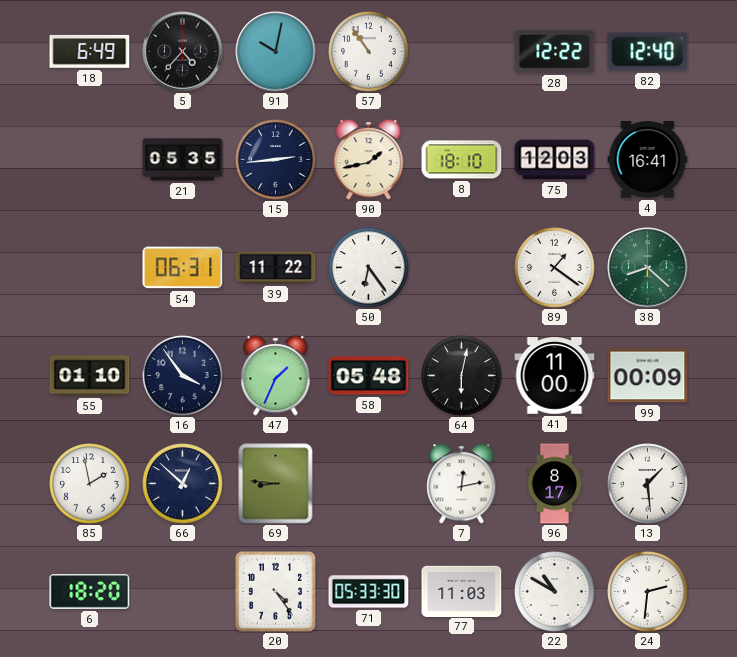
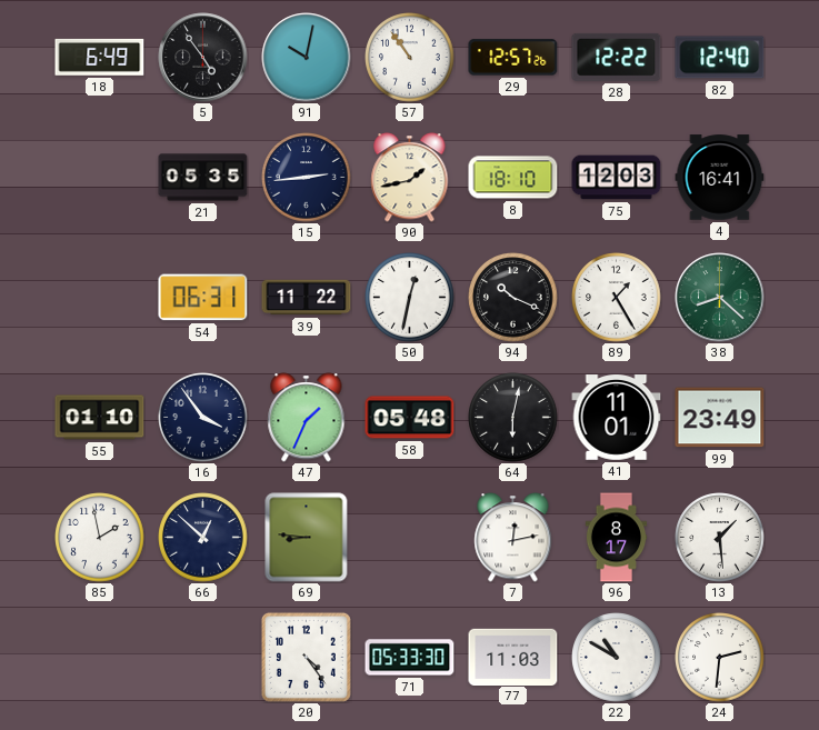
5: 4:37 -> 4:54 (203, 58)
29: none -> 12:57 (513, 58)
50: 6:24 -> 12:32 (410, 298)
94: none -> 10:19 (513, 298)
89: 1:21 -> 1:25 (617, 298)
41: 11:00 -> 11:01 (617, 418)
99: 00:09 -> 23:49 (720, 418)
6: 18:20 -> none (90, 592)
